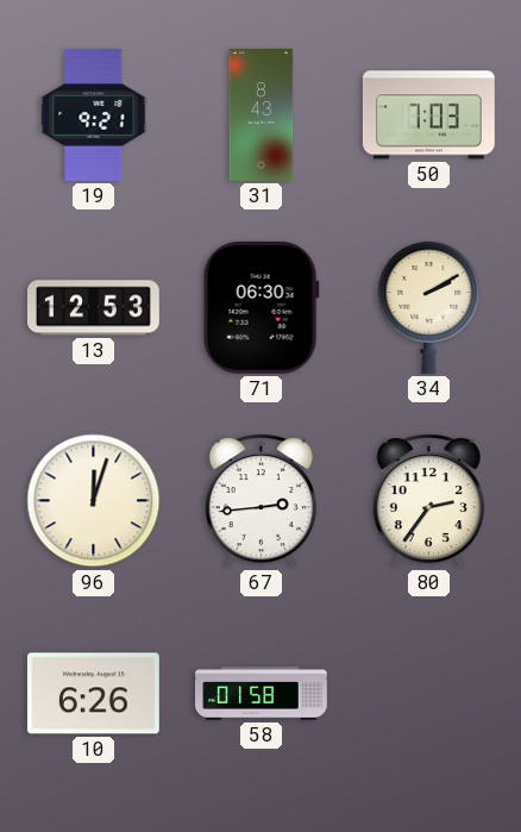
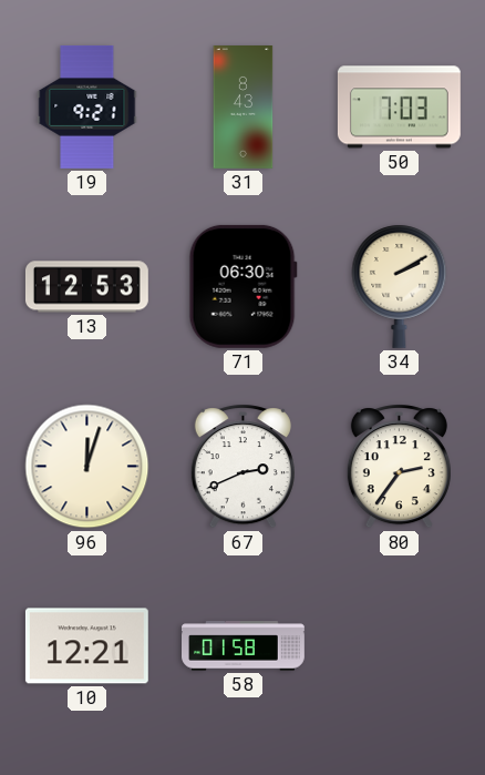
67: 2:44 -> 2:41 (242, 467)
10: 6:26 -> 12:21 (86, 646)
